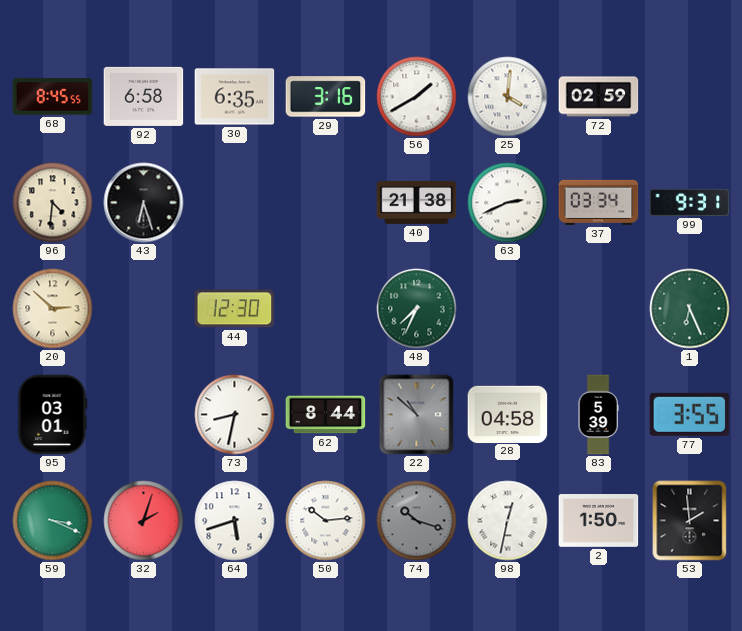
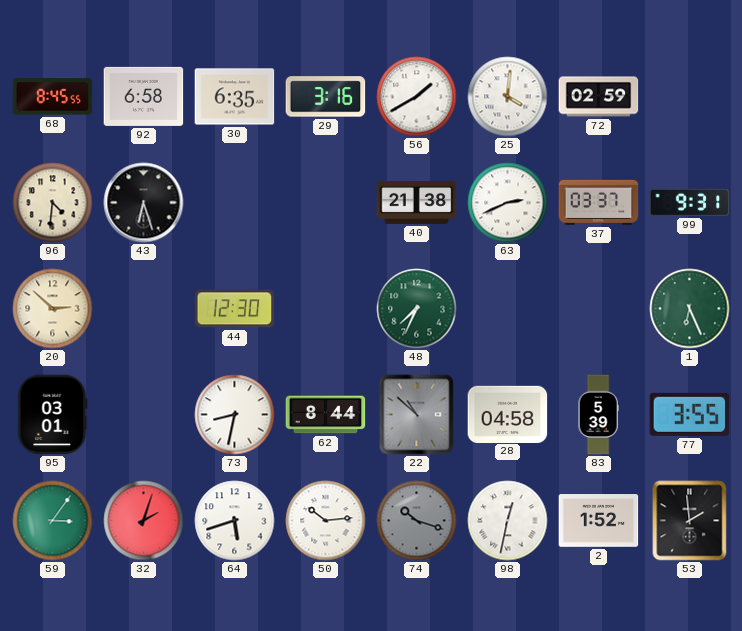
37: 03:34 -> 03:37 (599, 202)
59: 3:19 -> 3:06 (53, 521)
2: 1:50 -> 1:52 (599, 521)
